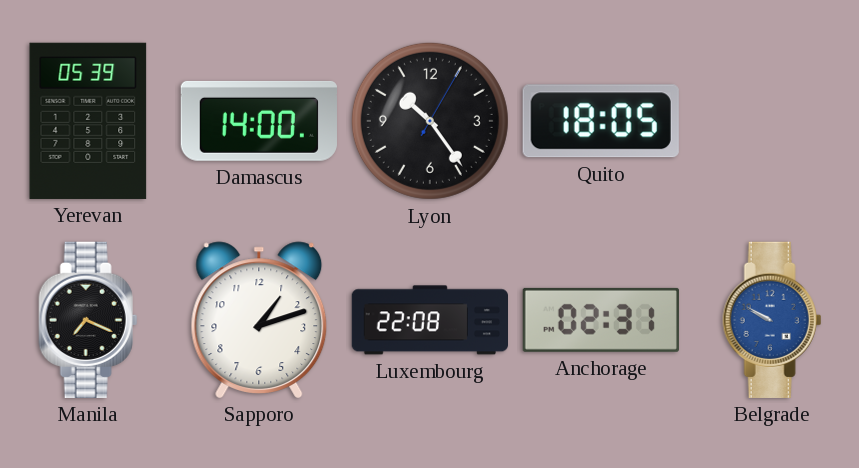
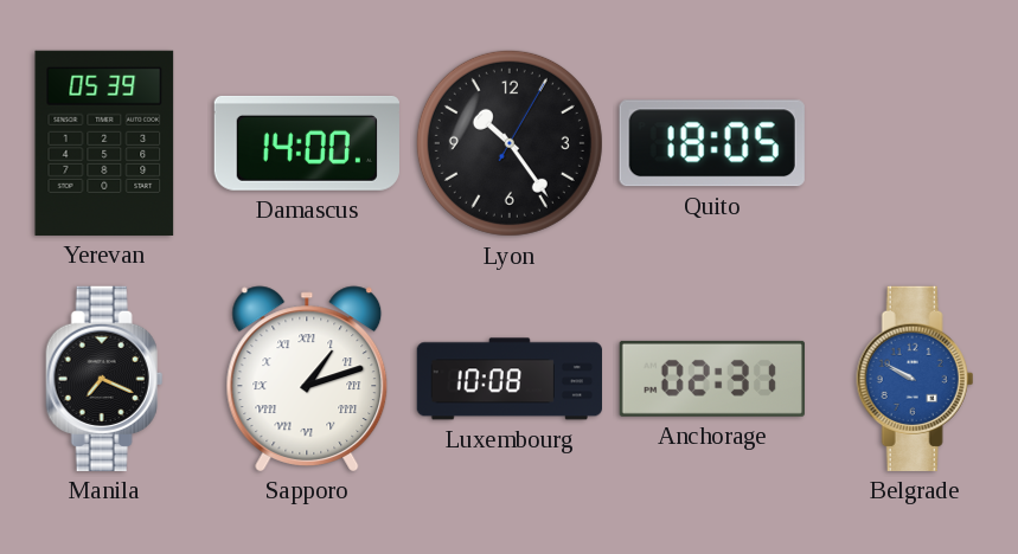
Sapporo numerals: Arabic -> Roman (307, 379)
Luxembourg: 22:08 -> 10:08 (508, 379)
